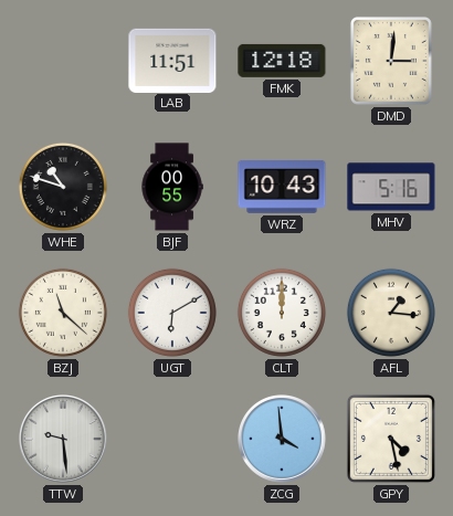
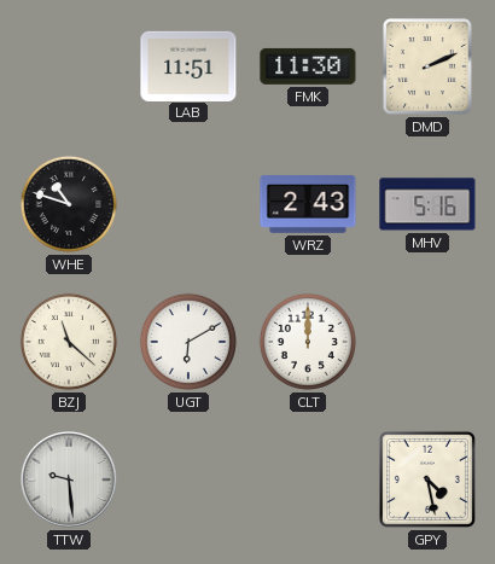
FMK: 12:18 -> 11:30 (308, 66)
DMD: 3:01 -> 2:11 (427, 66)
BJF: 00:55 -> none (172, 187)
WRZ: 10:43 -> 2:43 (308, 204)
AFL: 1:16 -> none (391, 313)
ZCG: 3:59 -> none (283, 440)
